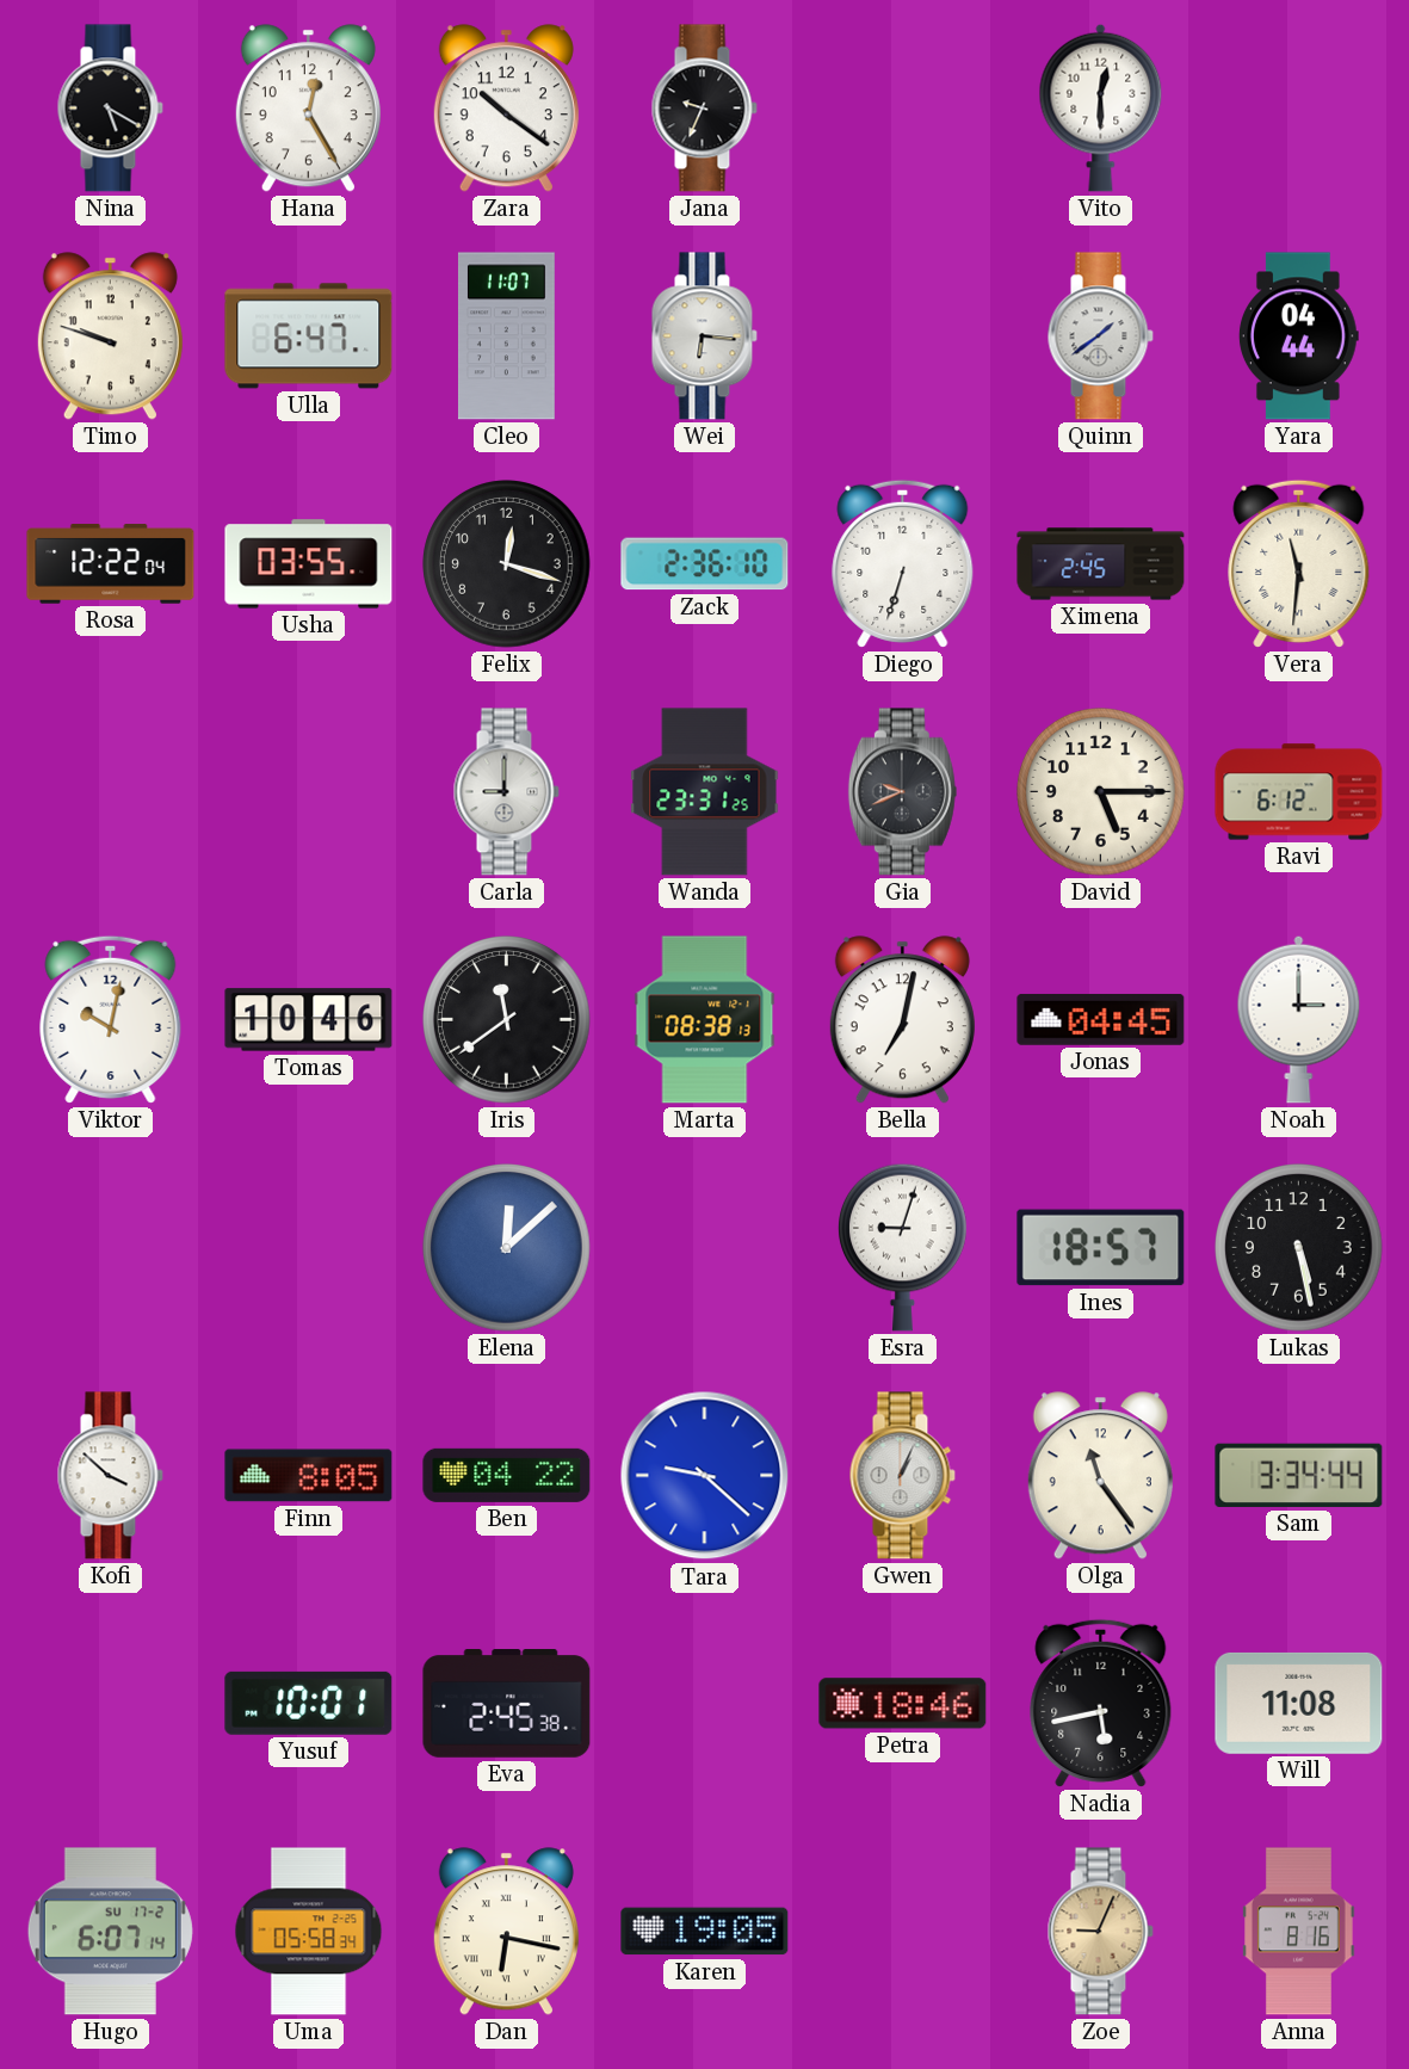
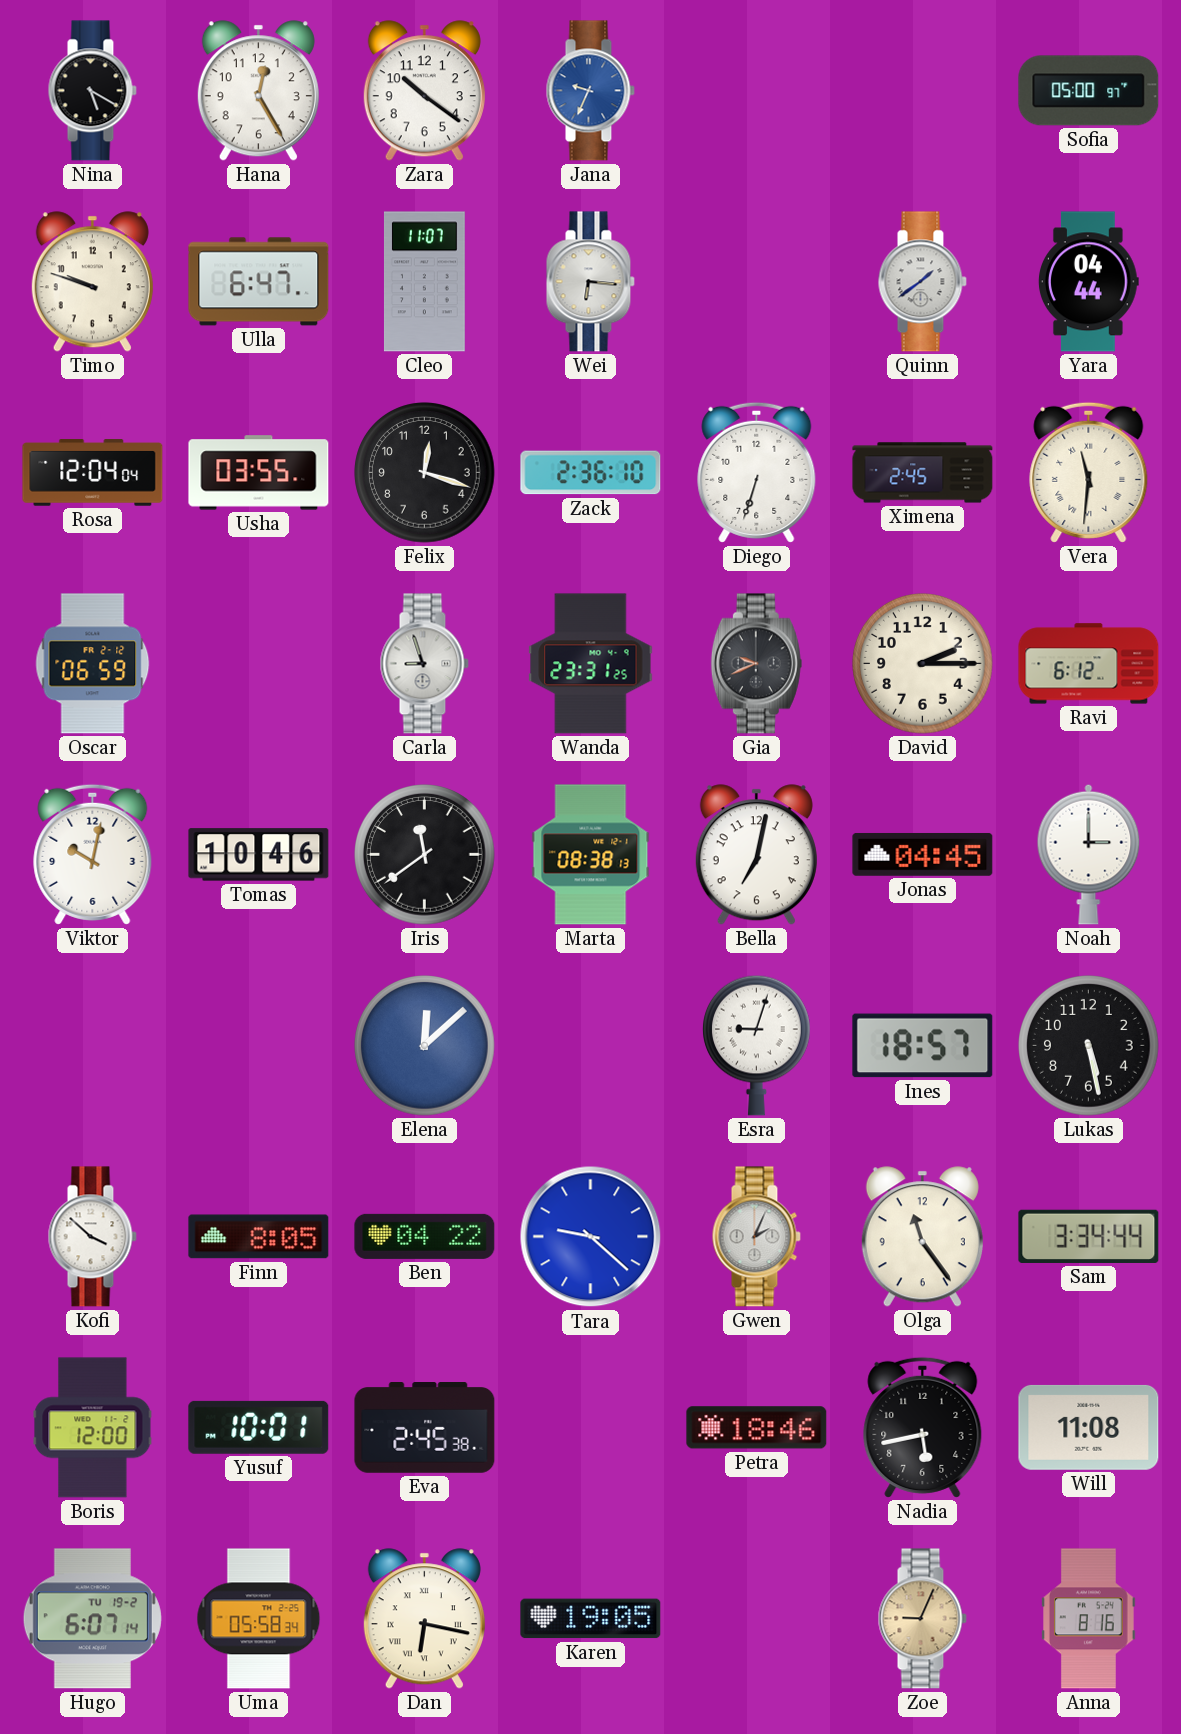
Jana dial: black -> blue (590, 91)
Vito: 12:30 -> none (1101, 107)
Sofia: none -> 05:00 (1089, 91)
Rosa: 12:22 -> 12:04 (93, 473)
Oscar: none -> 06:59 (93, 664)
Carla: 9:00 -> 8:57 (424, 664)
David: 5:15 -> 2:15 (923, 664)
Gwen: 1:04 -> 2:04 (756, 1237)
Boris: none -> 12:00 (93, 1428)
Hugo date: SU 17-2 -> TU 19-2 (92, 1619)
